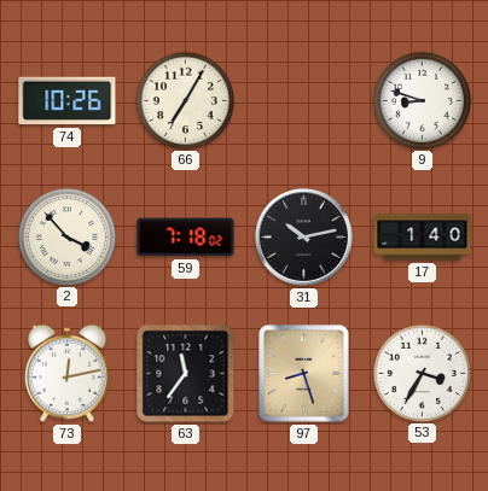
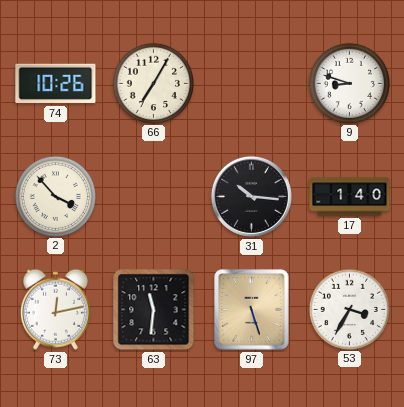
59: 7:18 -> none (186, 238)
31: 10:13 -> 10:16 (251, 196)
63: 11:36 -> 11:31 (154, 310)
97: 8:27 -> 5:27 (252, 310)
